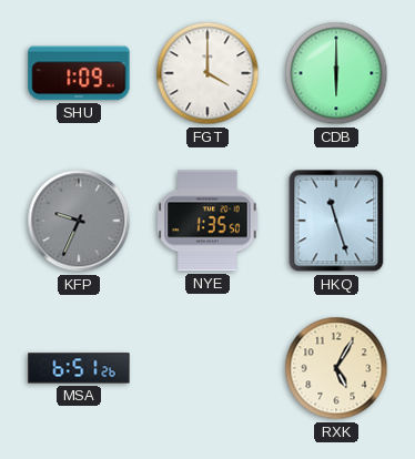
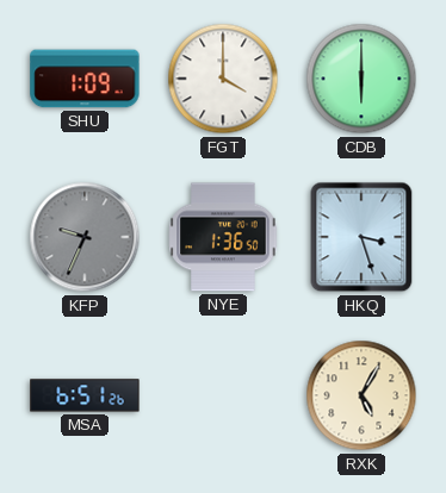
NYE: 1:35 -> 1:36 (223, 237)
HKQ: 11:27 -> 3:27 (361, 237)
